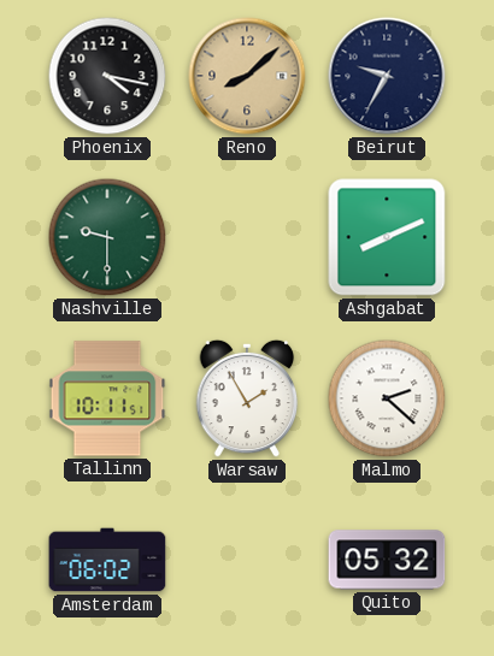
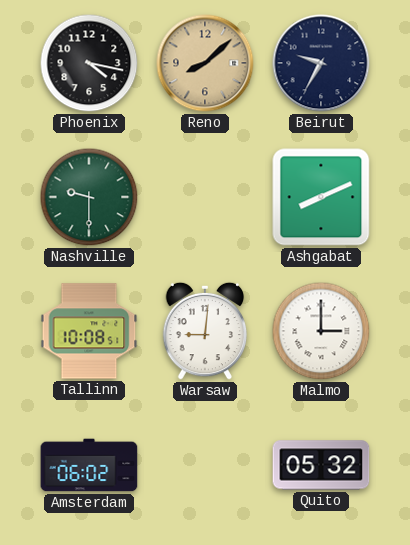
Tallinn: 10:11 -> 10:08 (89, 331)
Warsaw: 1:55 -> 9:01 (205, 331)
Malmo: 2:22 -> 3:00 (321, 331)
